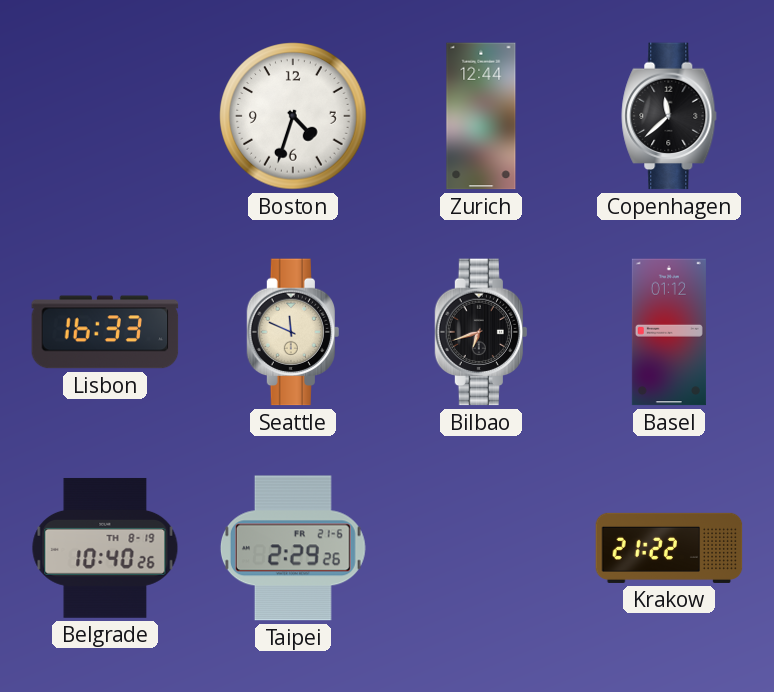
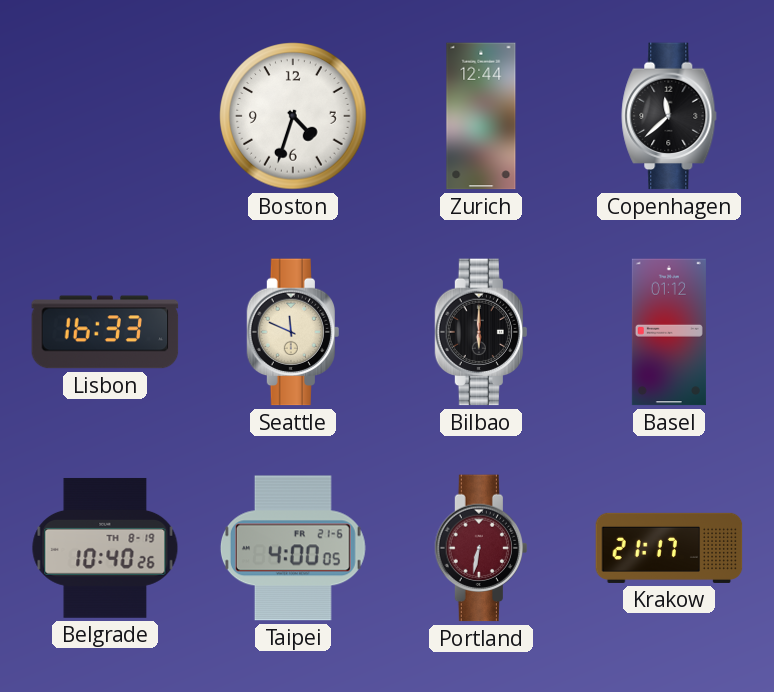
Bilbao: 6:42 -> 6:00 (480, 332)
Taipei: 2:29 -> 4:00 (293, 548)
Portland: none -> 6:32 (480, 548)
Krakow: 21:22 -> 21:17 (669, 548)
